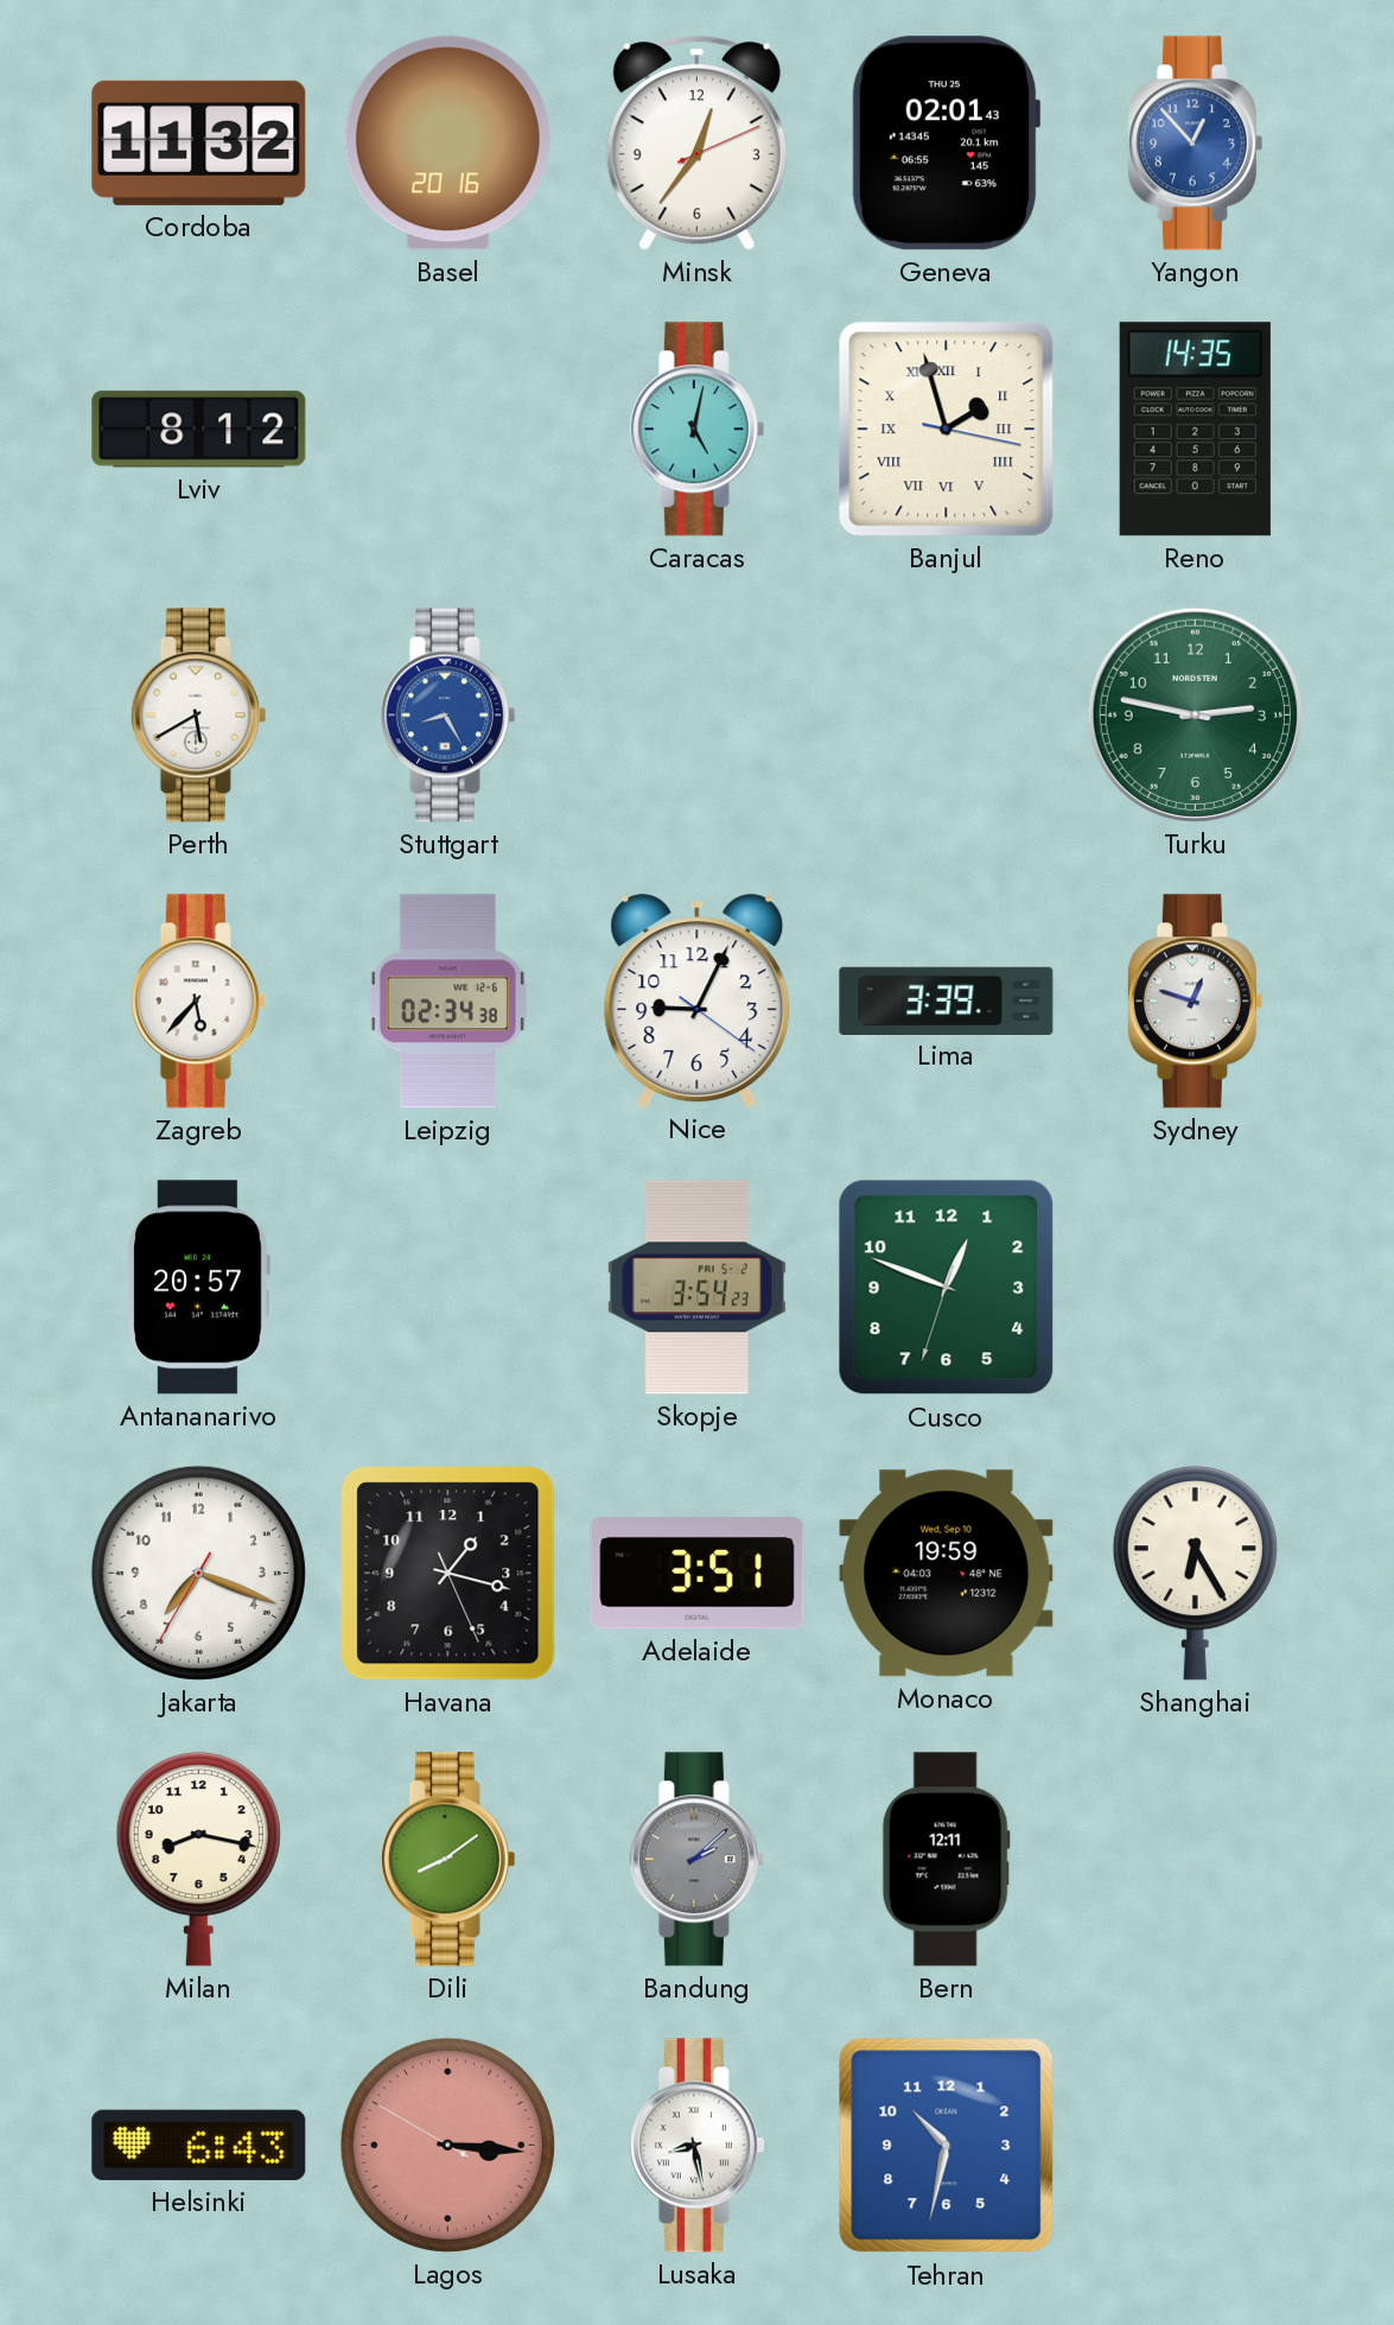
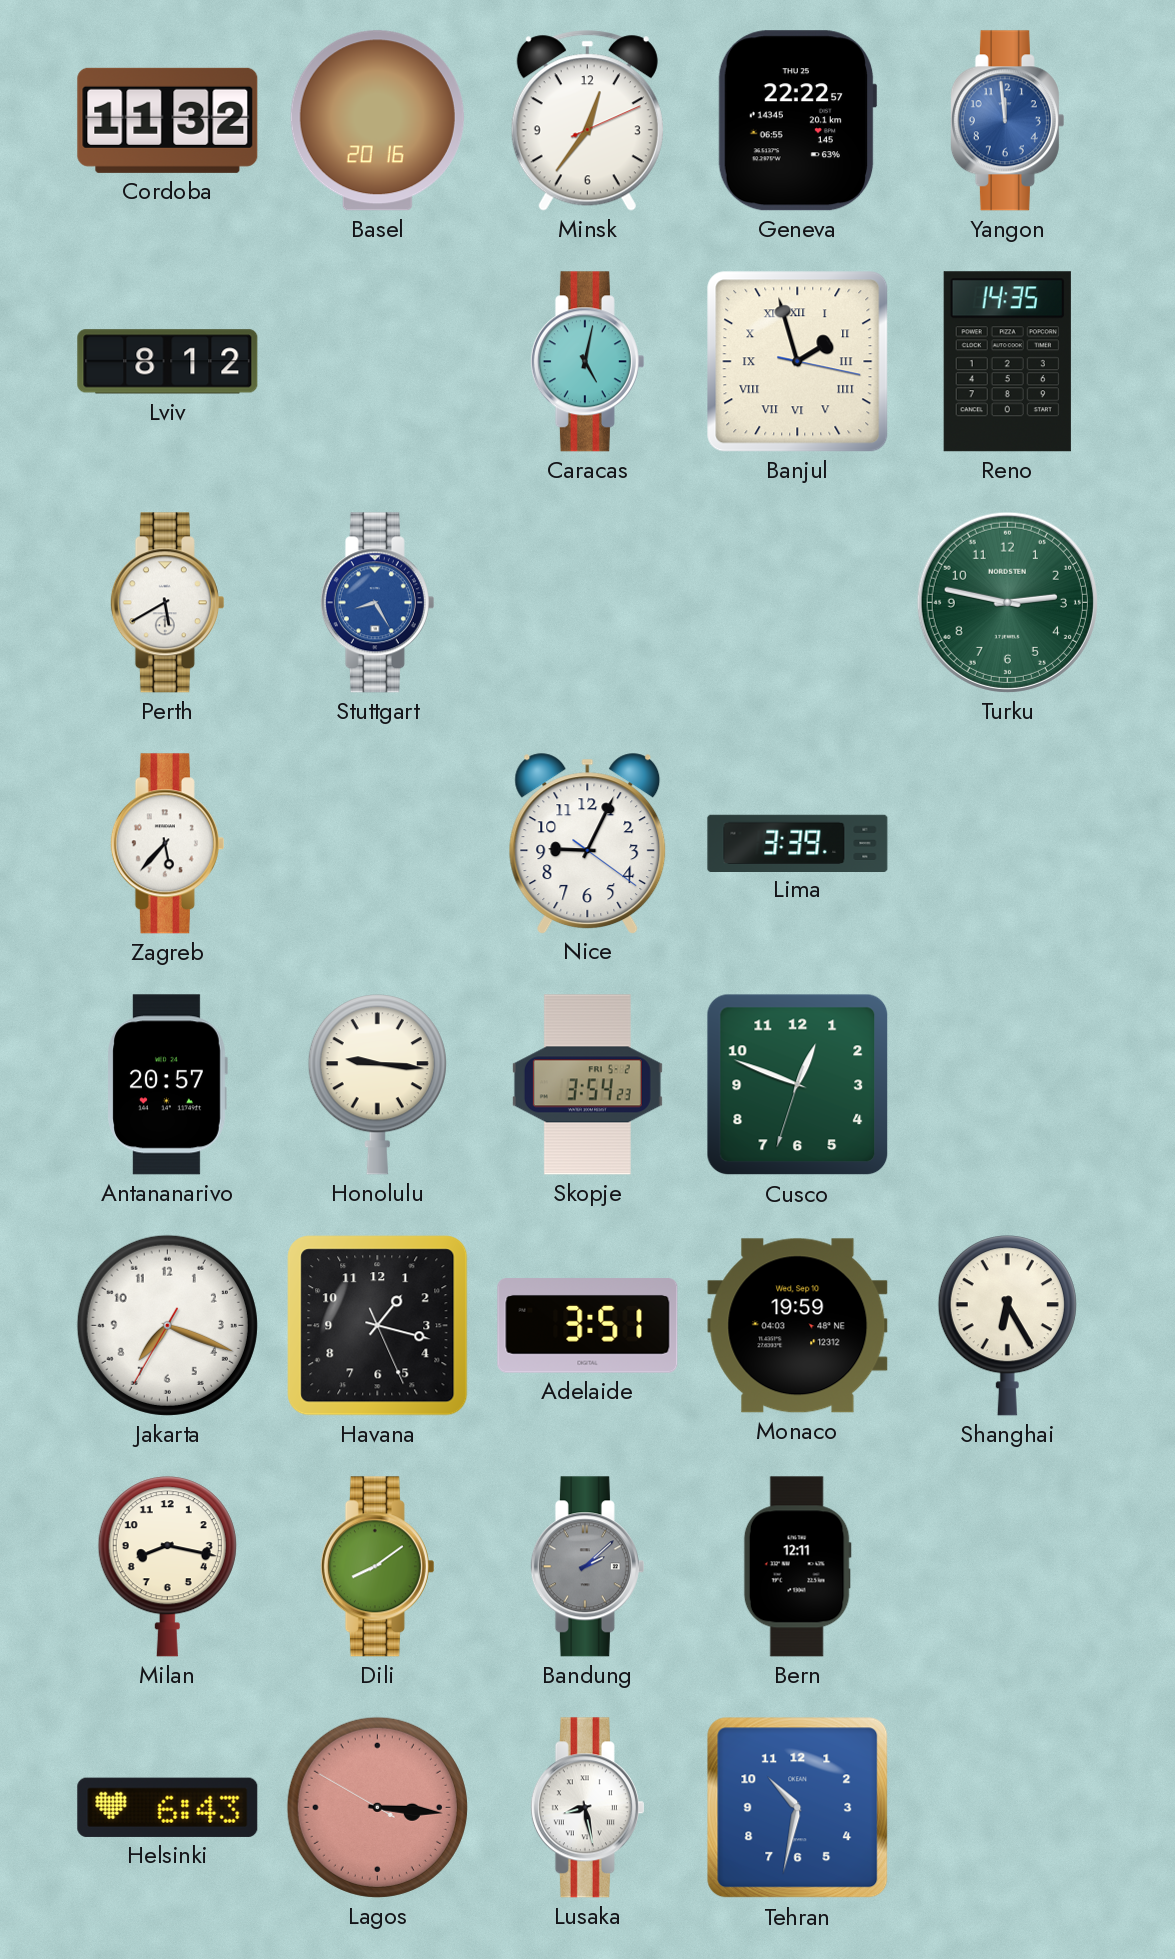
Geneva: 02:01 -> 22:22 (797, 121)
Yangon: 12:53 -> 11:59 (1007, 121)
Leipzig: 02:34 -> none (447, 1002)
Sydney: 12:48 -> none (1195, 1002)
Honolulu: none -> 9:16 (377, 1085)
